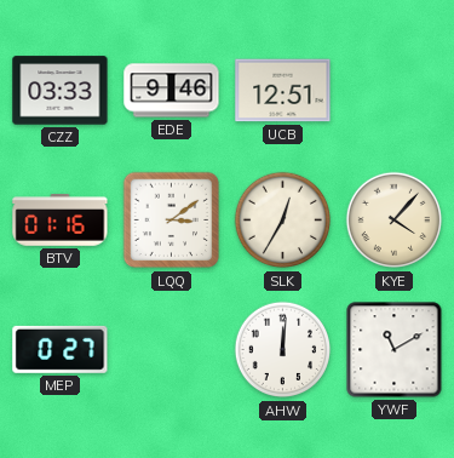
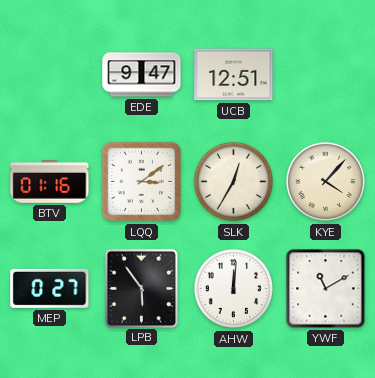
CZZ: 03:33 -> none (61, 91)
EDE: 9:46 -> 9:47 (142, 75)
LPB: none -> 5:54 (141, 288)
